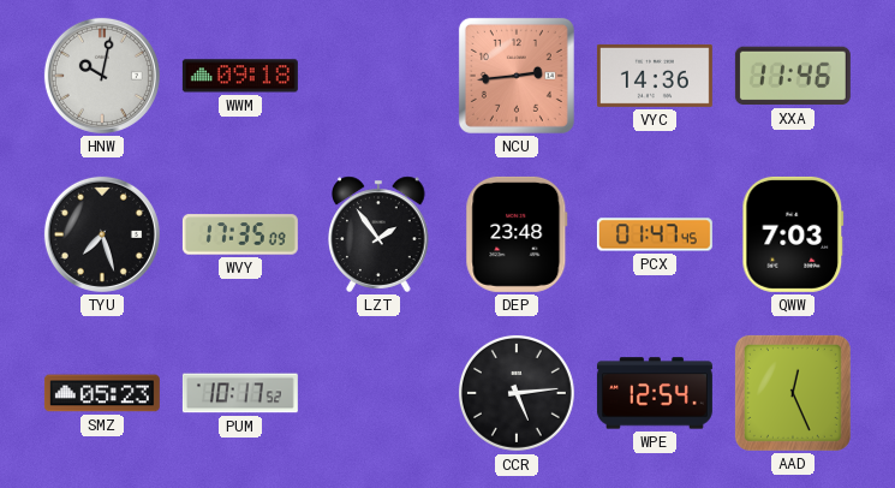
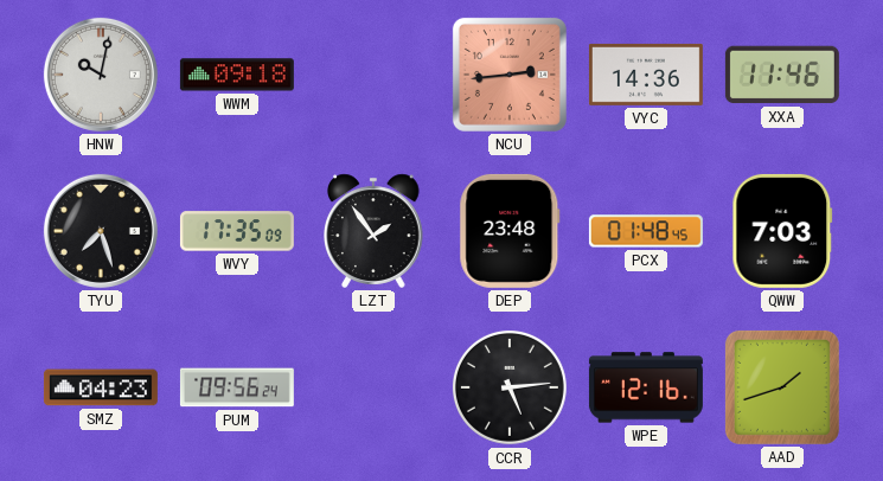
PCX: 01:47 -> 01:48 (646, 231)
SMZ: 05:23 -> 04:23 (101, 387)
PUM: 10:17 -> 09:56 (237, 387)
WPE: 12:54 -> 12:16 (646, 387)
AAD: 12:26 -> 1:42 (782, 387)
